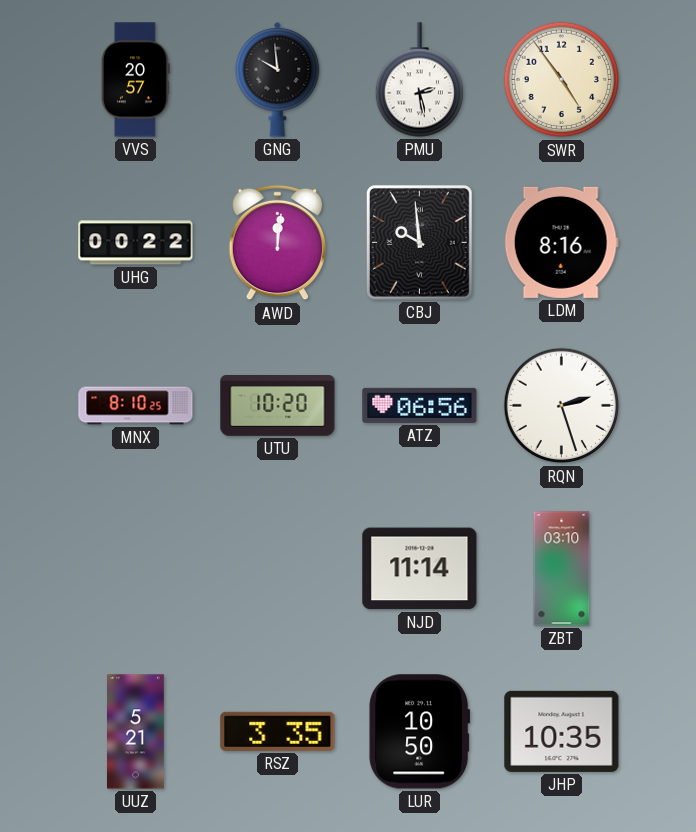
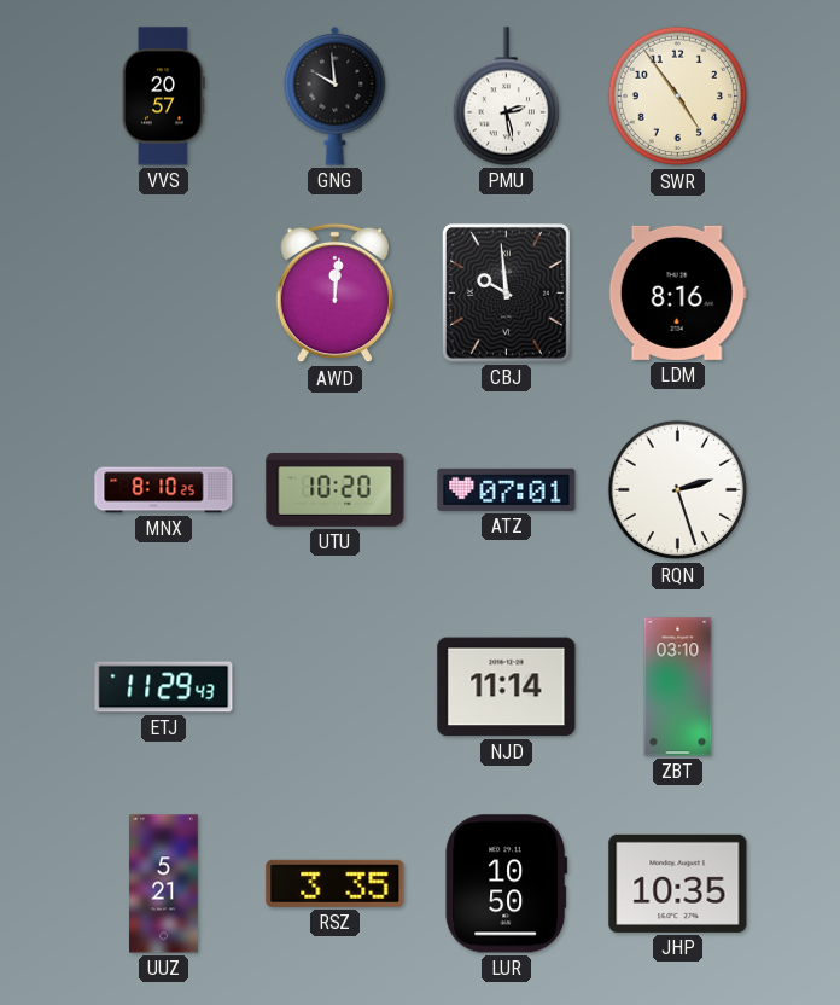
UHG: 00:22 -> none (136, 243)
ATZ: 06:56 -> 07:01 (507, 489)
ETJ: none -> 11:29 (164, 687)
